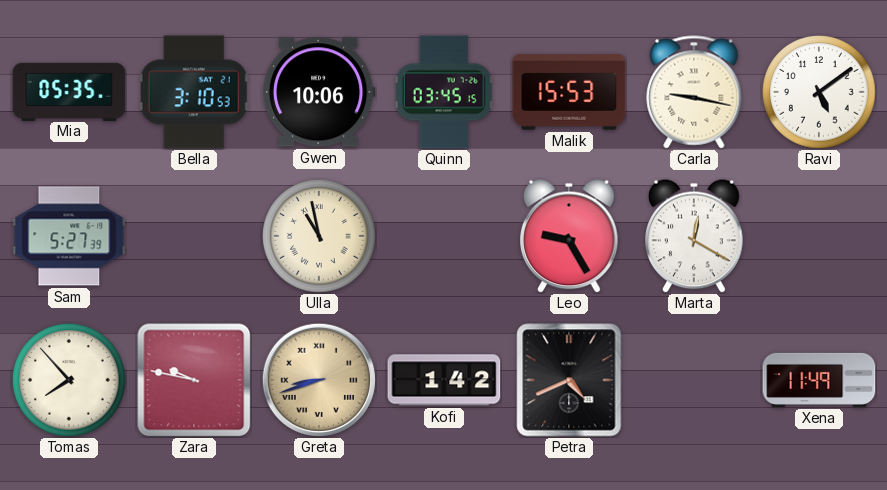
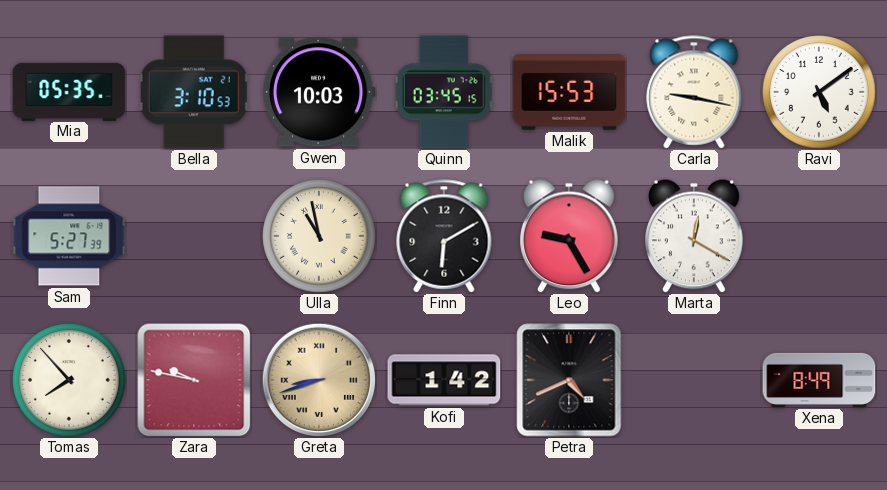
Gwen: 10:06 -> 10:03 (319, 92)
Finn: none -> 6:10 (444, 236)
Xena: 11:49 -> 8:49 (819, 380)
